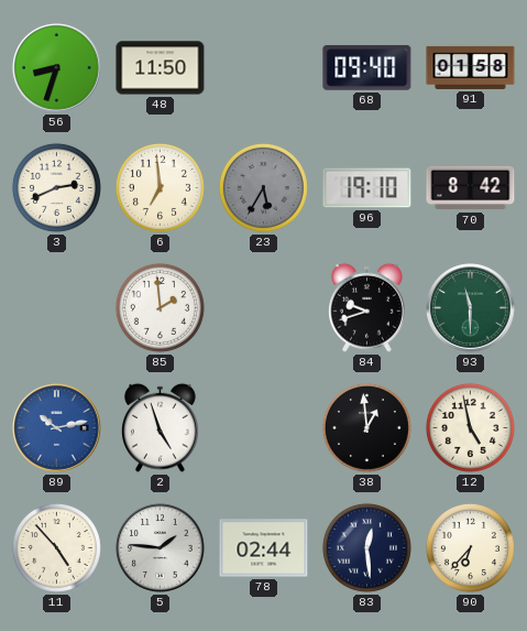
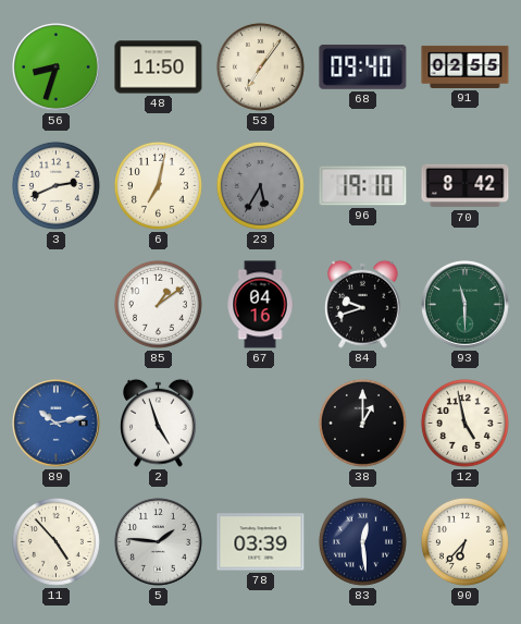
53: none -> 7:06 (260, 66)
91: 01:58 -> 02:55 (466, 66)
6: 6:59 -> 7:02 (158, 185)
85: 1:59 -> 1:09 (158, 304)
67: none -> 04:16 (260, 305)
38: 12:59 -> 1:00 (362, 423)
78: 02:44 -> 03:39 (261, 542)
